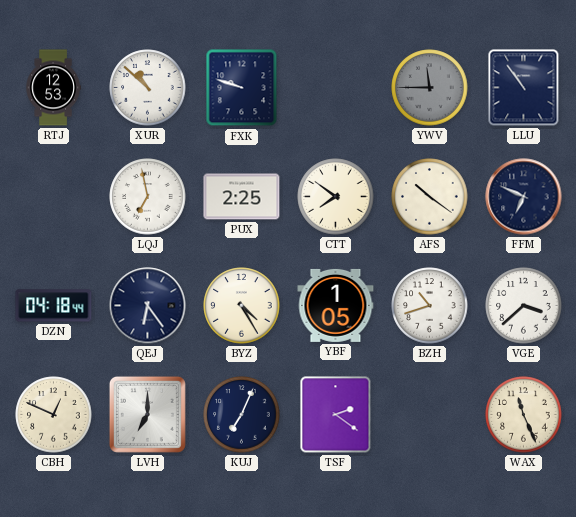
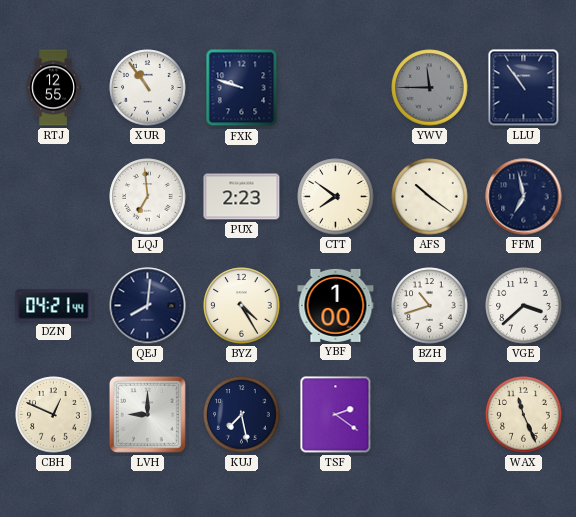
RTJ: 12:53 -> 12:55 (53, 88)
XUR: 10:52 -> 10:54 (148, 88)
LQJ: 6:58 -> 6:59 (148, 197)
PUX: 2:25 -> 2:23 (242, 197)
FFM: 6:49 -> 6:58 (524, 197)
DZN: 04:18 -> 04:21 (54, 306)
QEJ: 6:24 -> 8:01 (148, 306)
YBF: 1:05 -> 1:00 (336, 305)
LVH: 7:00 -> 9:00 (147, 414)
KUJ: 7:04 -> 7:28 (242, 415)
